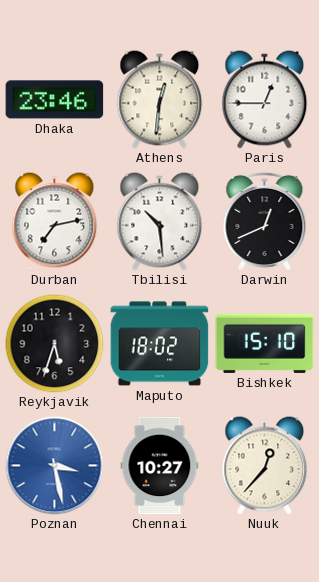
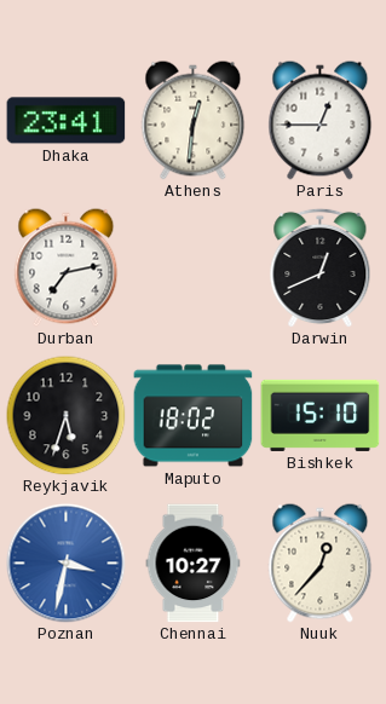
Dhaka: 23:46 -> 23:41 (67, 121)
Tbilisi: 10:29 -> none (160, 222)
Poznan: 3:28 -> 3:32 (67, 564)
